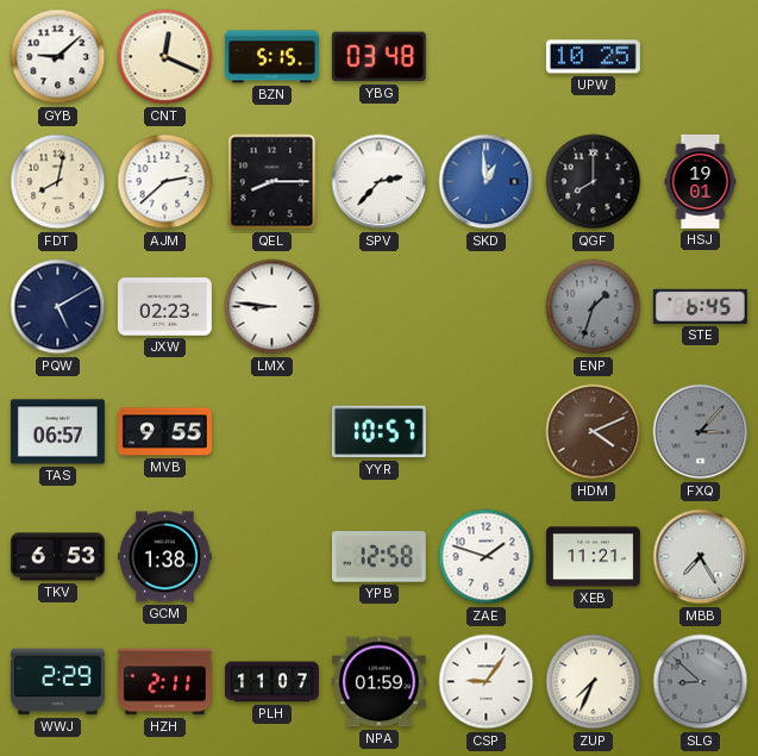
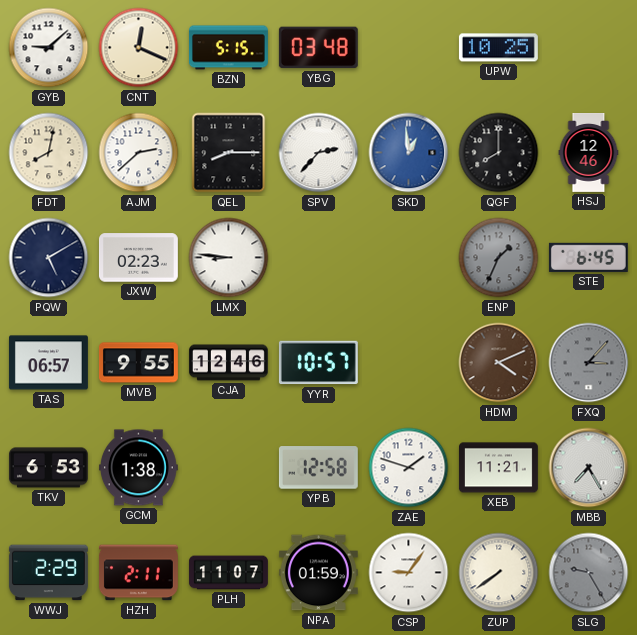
HSJ: 19:01 -> 12:46 (589, 153)
ENP: 1:33 -> 1:34 (499, 258)
CJA: none -> 12:46 (228, 363)
ZUP: 7:34 -> 7:39 (499, 573)
SLG: 8:52 -> 9:25 (589, 573)
